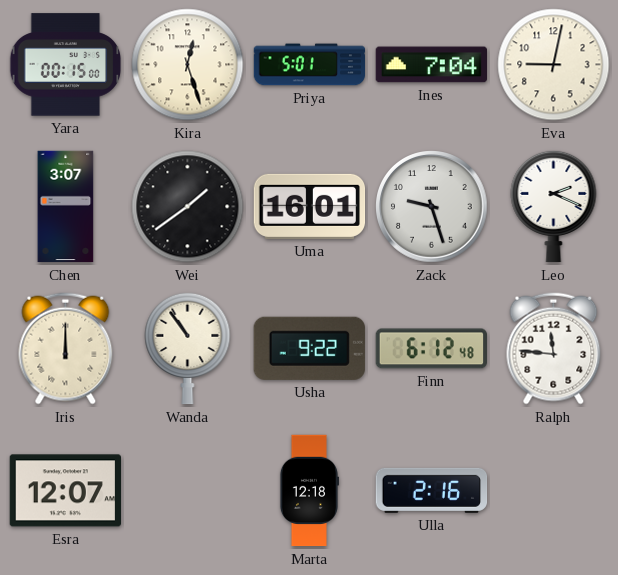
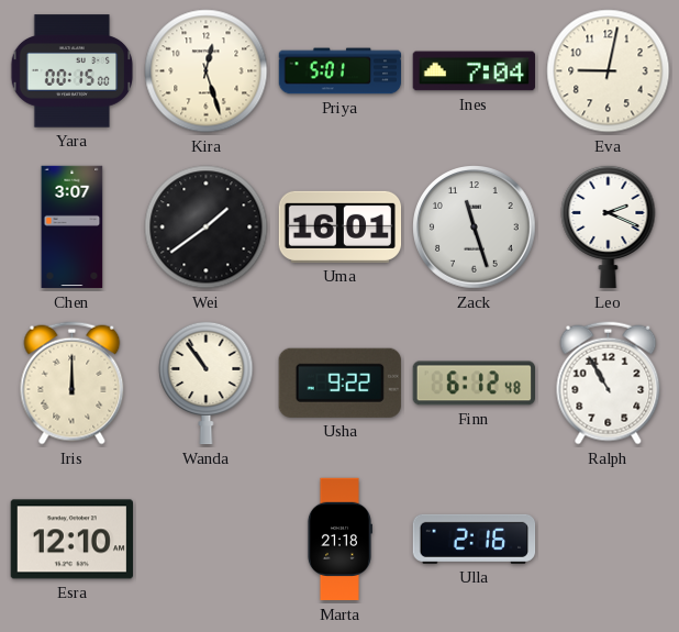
Zack: 9:27 -> 11:27 (475, 228)
Ralph: 11:46 -> 10:55 (609, 384)
Esra: 12:07 -> 12:10 (71, 540)
Marta: 12:18 -> 21:18 (338, 540)
